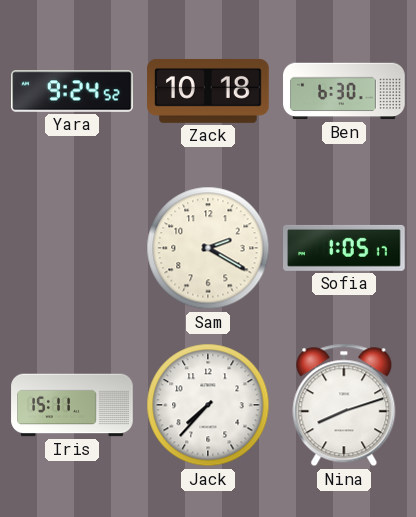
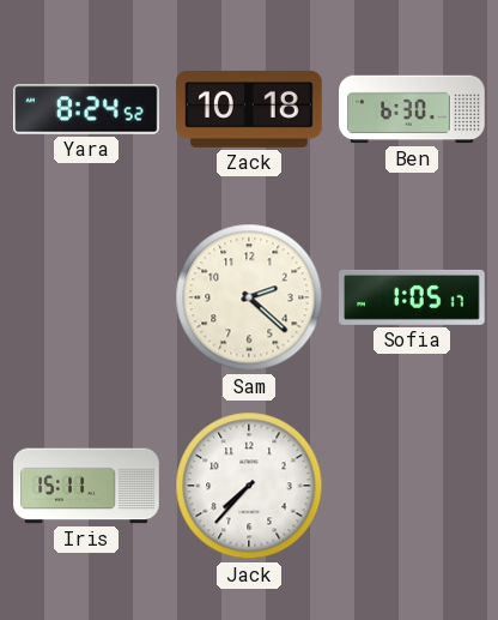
Yara: 9:24 -> 8:24 (86, 109)
Sam: 2:20 -> 2:22 (249, 297)
Nina: 8:12 -> none (344, 405)
